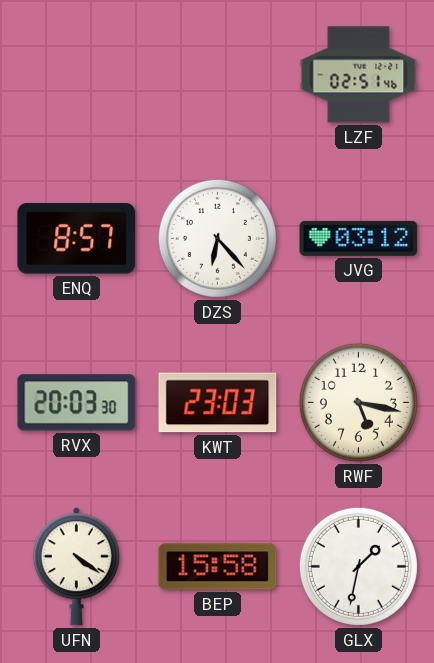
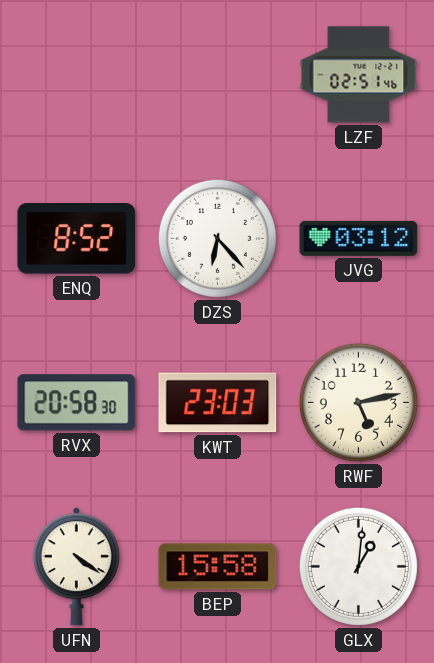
ENQ: 8:57 -> 8:52 (77, 239)
RVX: 20:03 -> 20:58 (77, 403)
RWF: 5:17 -> 5:13 (358, 402)
GLX: 1:32 -> 1:01 (358, 566)
